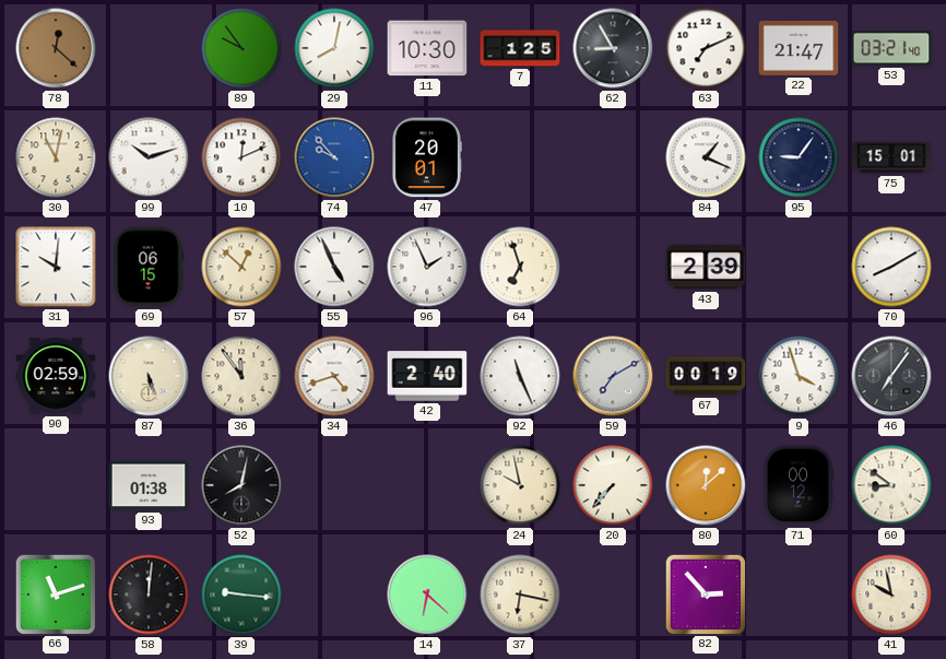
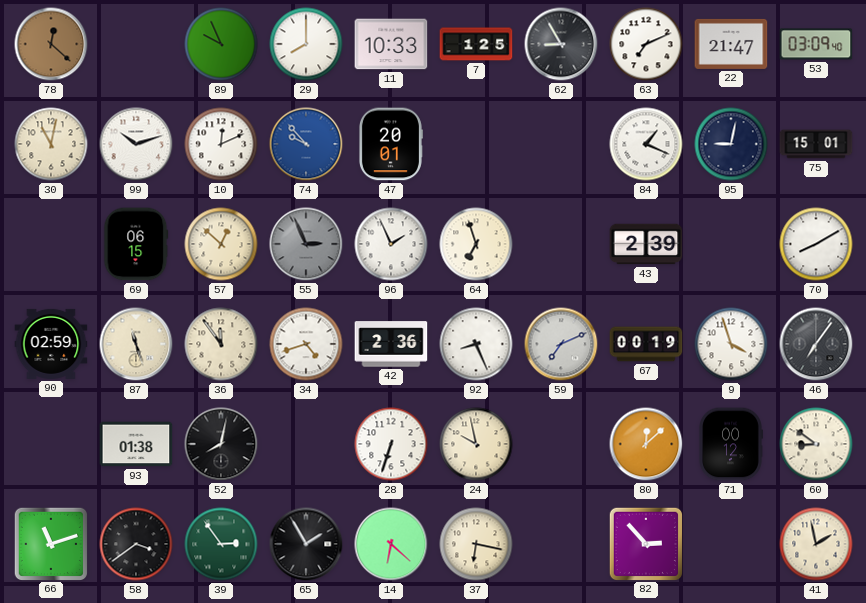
89: 9:54 -> 9:56 (221, 44)
29: 8:02 -> 8:00 (306, 44)
11: 10:30 -> 10:33 (391, 44)
53: 03:21 -> 03:09 (816, 44)
95: 9:06 -> 9:02 (731, 144)
31: 10:01 -> none (56, 267)
55: 4:56 -> 2:56 (306, 244)
55 dial: white -> grey (306, 244)
87: 5:27 -> 11:27 (136, 344)
42: 2:40 -> 2:36 (391, 344)
92: 11:26 -> 8:26 (476, 344)
59: 7:10 -> 7:11 (561, 344)
28: none -> 6:33 (391, 444)
20: 7:37 -> none (613, 485)
58: 12:01 -> 3:39 (136, 544)
39: 9:16 -> 2:54 (221, 544)
65: none -> 1:55 (306, 544)
41: 9:58 -> 1:58 (816, 544)
